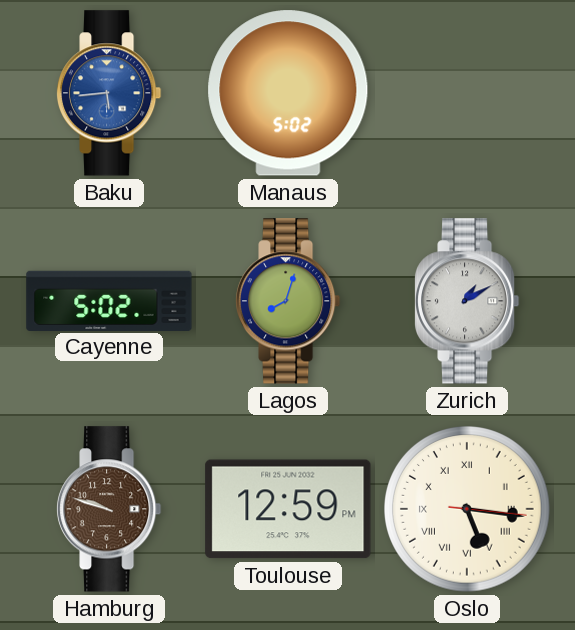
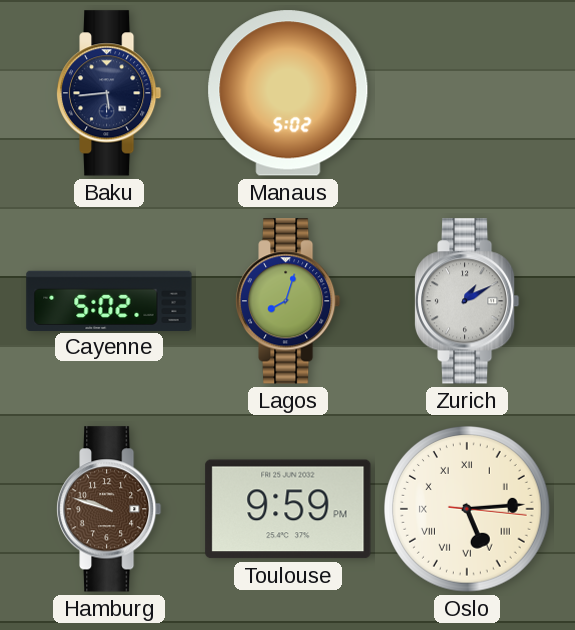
Baku dial: blue -> navy (109, 93)
Toulouse: 12:59 -> 9:59 (288, 509)
Oslo: 5:16 -> 5:14 (468, 510)
